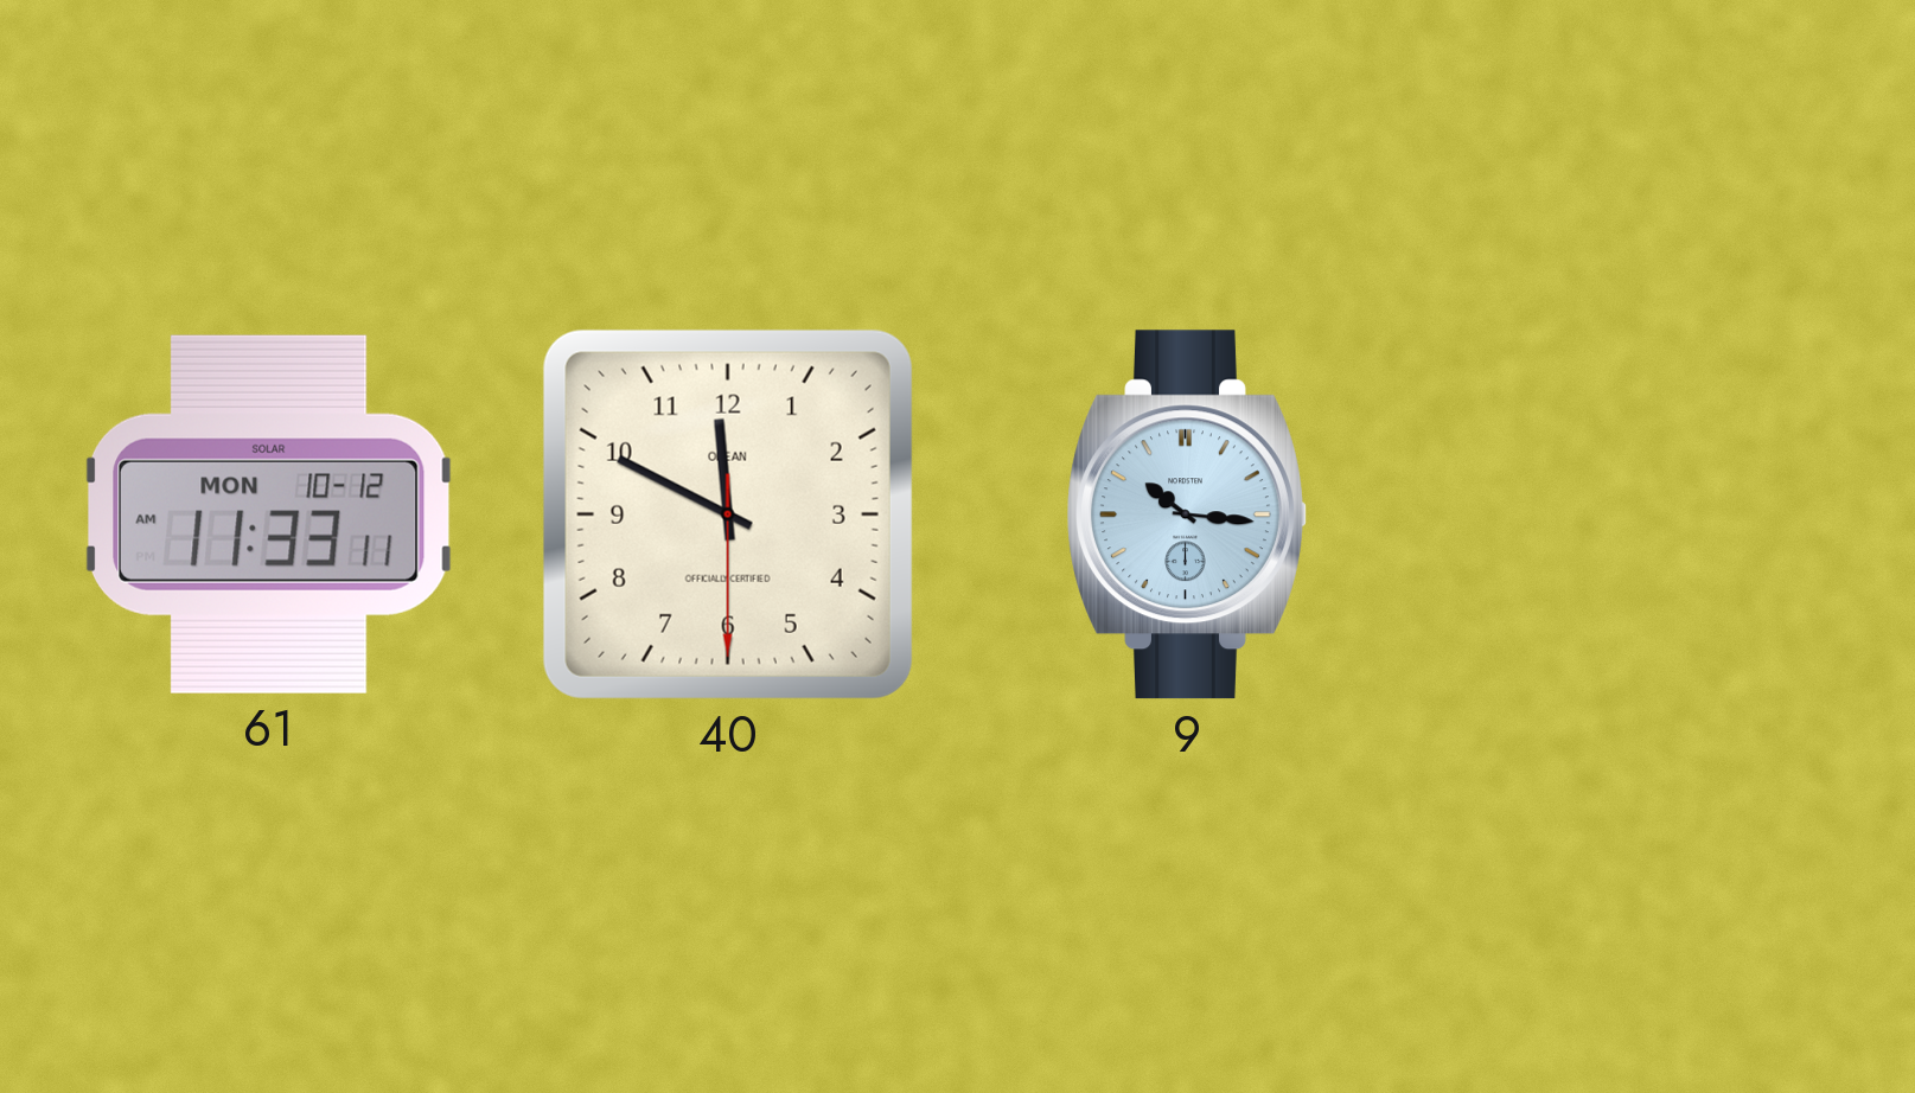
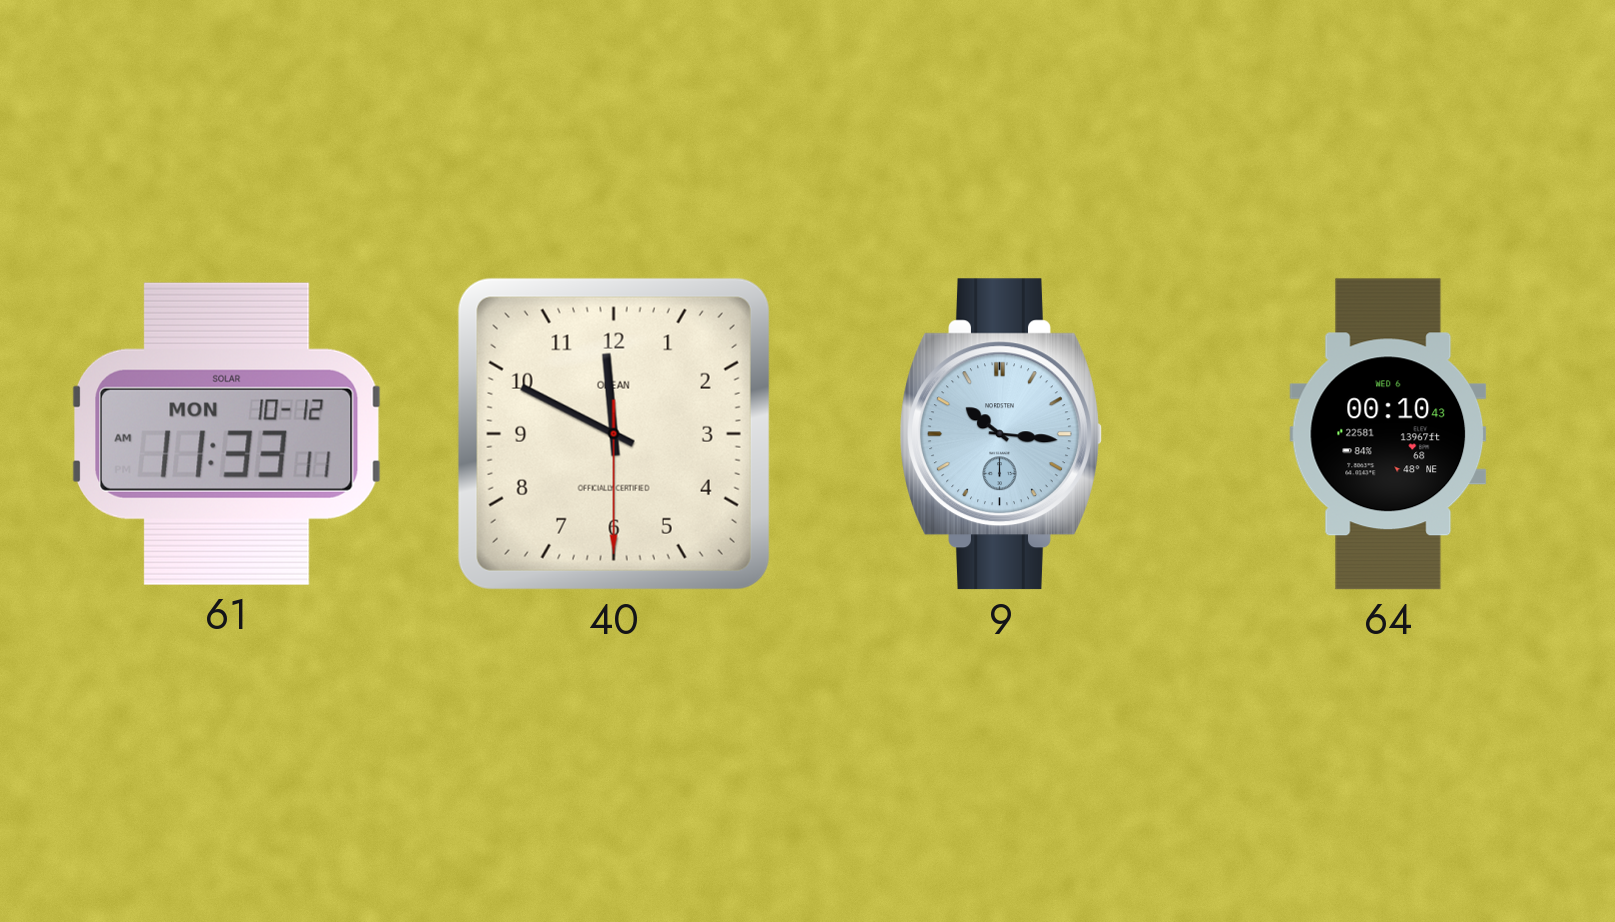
64: none -> 00:10 (1388, 434)
